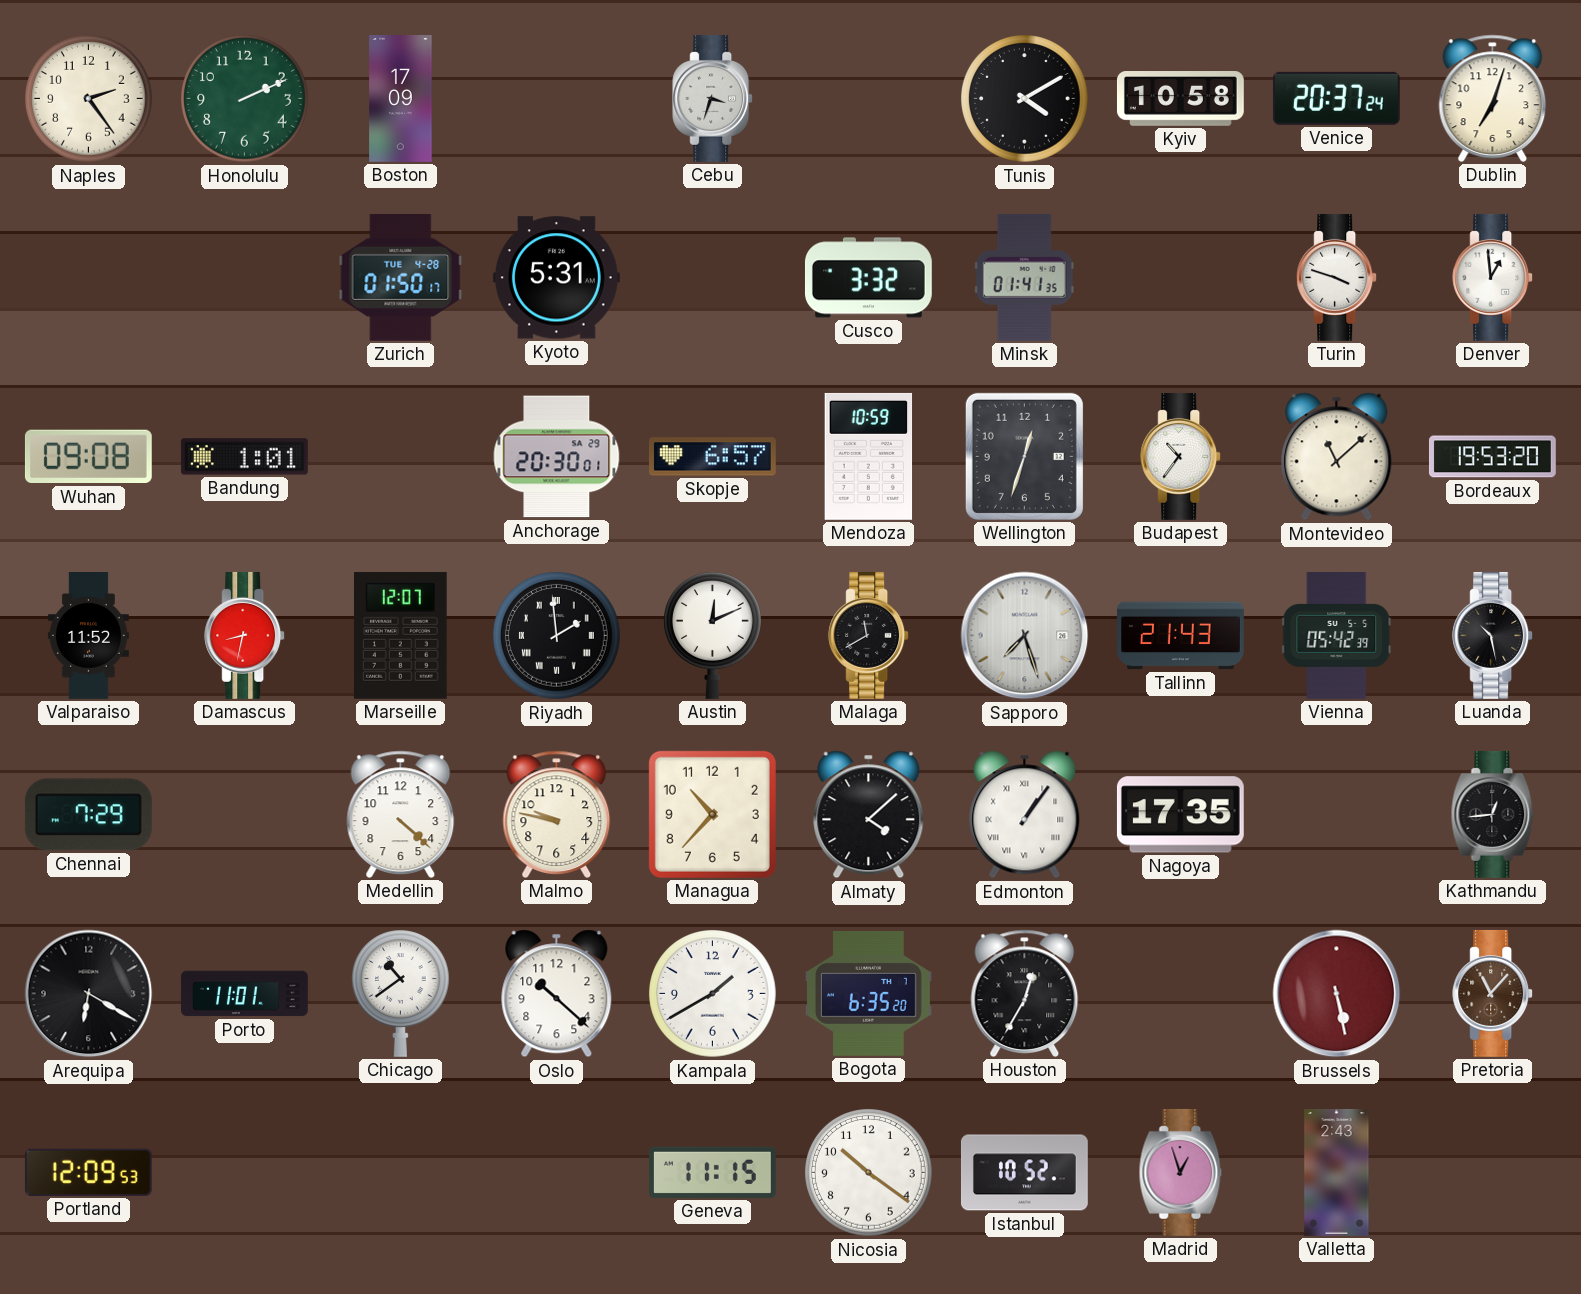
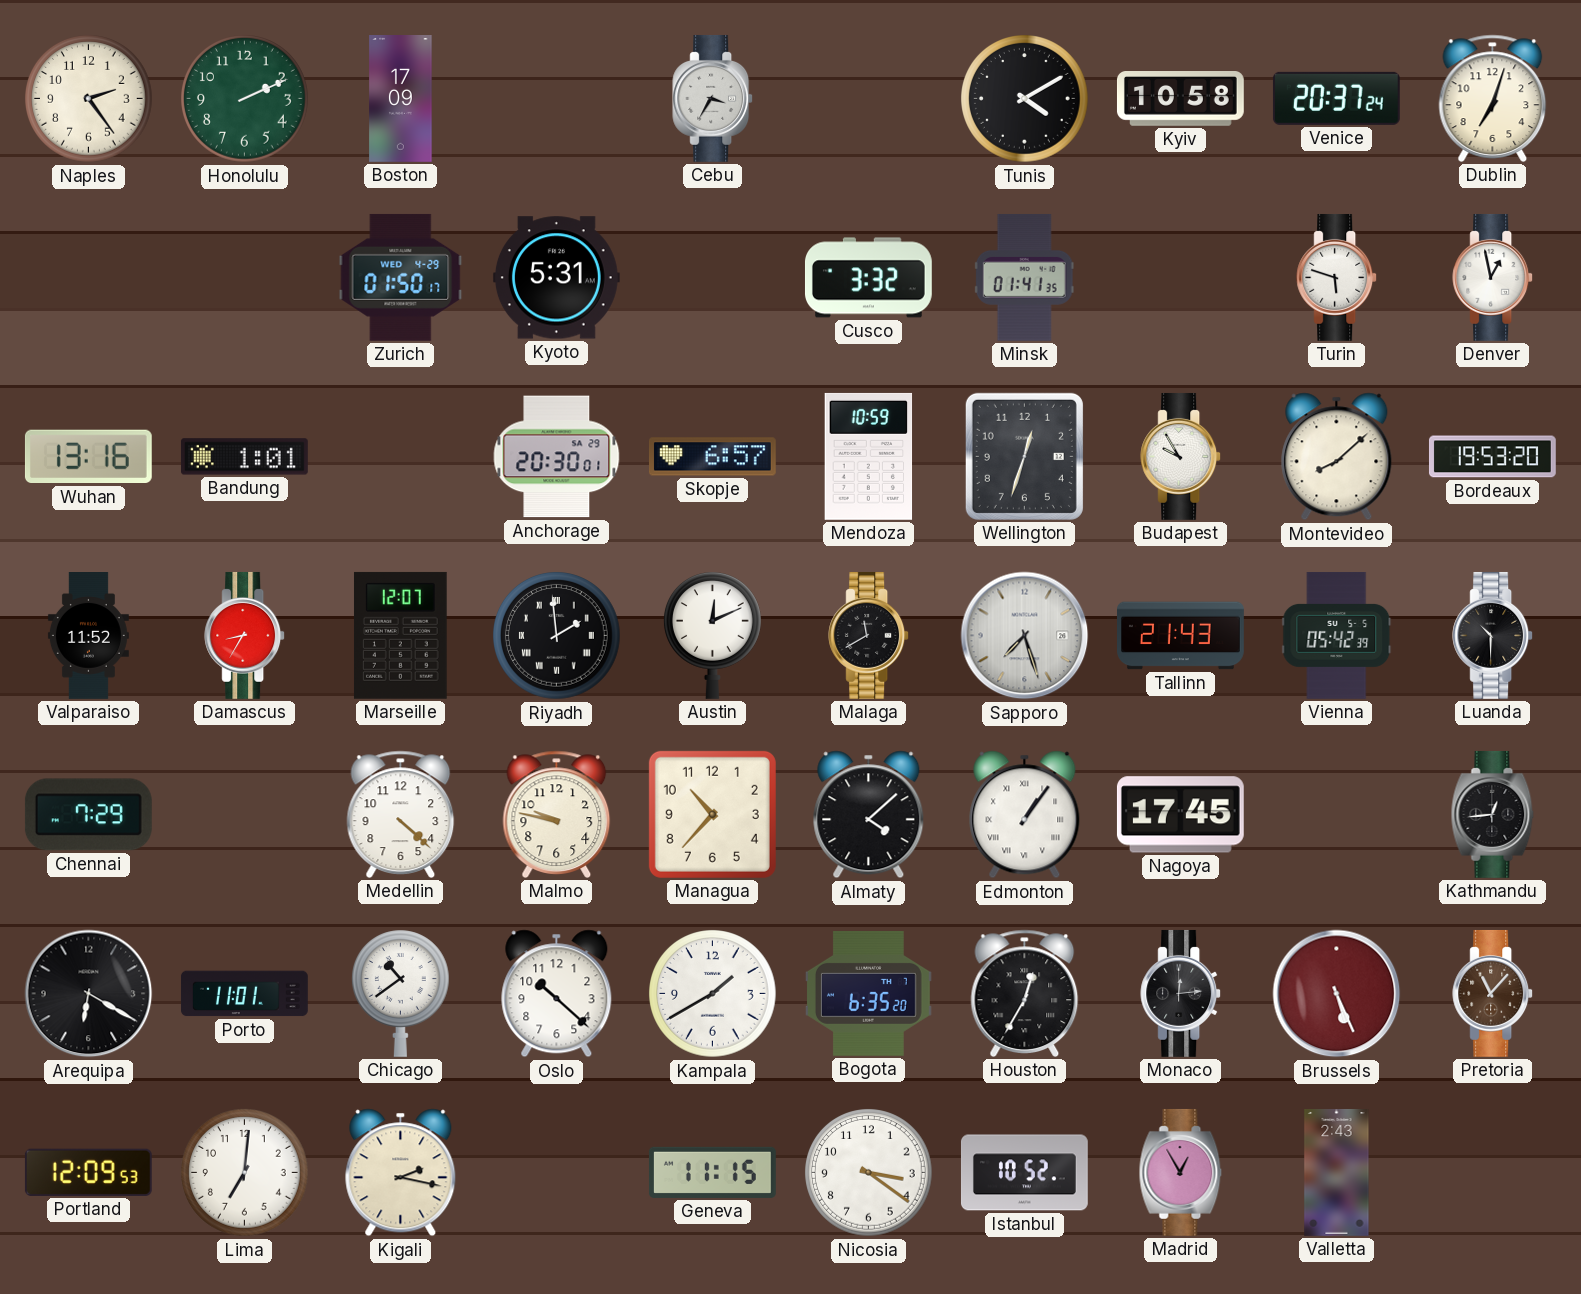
Cebu: 3:33 -> 3:35 (713, 98)
Zurich date: TUE 4-28 -> WED 4-29 (401, 277)
Turin: 3:48 -> 5:48 (1337, 277)
Denver: 12:59 -> 12:58 (1493, 277)
Wuhan: 09:08 -> 13:16 (88, 457)
Budapest: 10:36 -> 9:55 (1181, 456)
Montevideo: 11:08 -> 8:08 (1337, 457)
Damascus: 8:32 -> 8:35 (245, 635)
Luanda: 10:28 -> 10:30 (1493, 635)
Nagoya: 17:35 -> 17:45 (1180, 815)
Monaco: none -> 12:14 (1181, 993)
Brussels: 5:28 -> 5:26 (1337, 994)
Lima: none -> 7:01 (245, 1173)
Kigali: none -> 2:17 (401, 1173)
Nicosia: 10:21 -> 3:21 (869, 1173)
Madrid: 12:57 -> 12:55 (1181, 1172)
